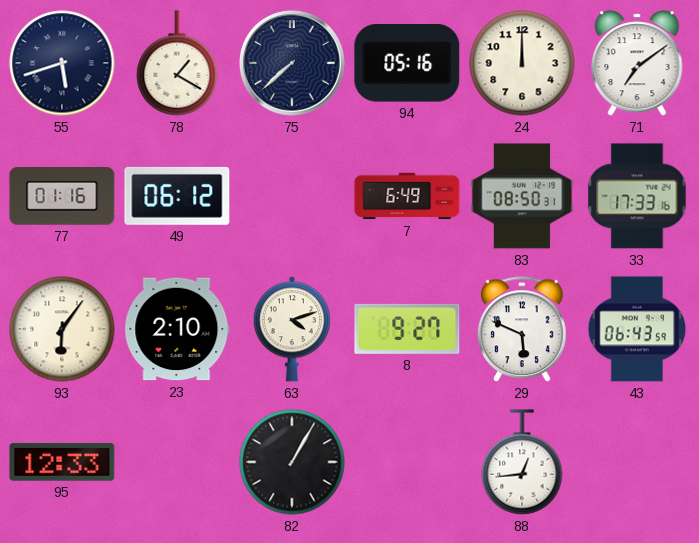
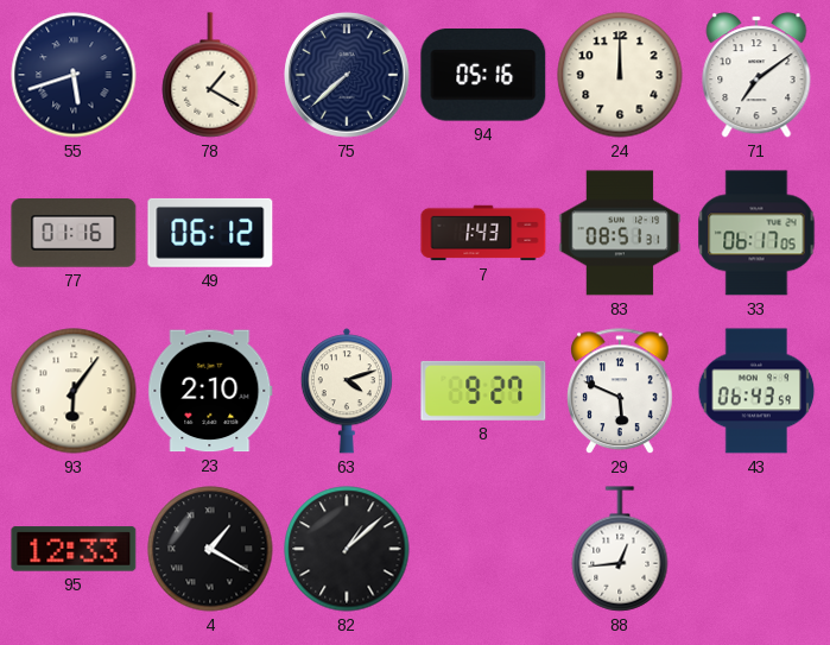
7: 6:49 -> 1:43 (483, 233)
83: 08:50 -> 08:51 (620, 233)
33: 17:33 -> 06:17 (756, 233)
4: none -> 1:20 (210, 549)
82: 1:05 -> 1:08 (347, 549)
